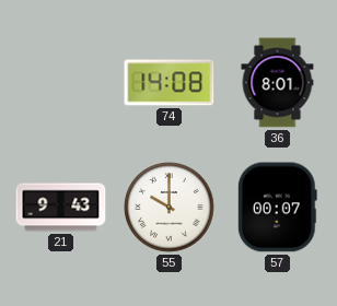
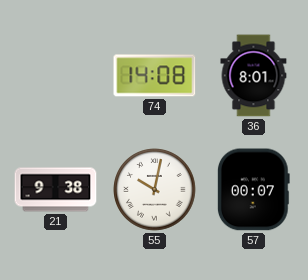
21: 9:43 -> 9:38 (56, 190)
55: 10:00 -> 10:02 (155, 190)
